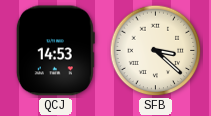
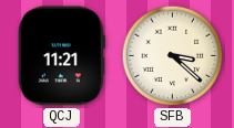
QCJ: 14:53 -> 11:21 (61, 56)
